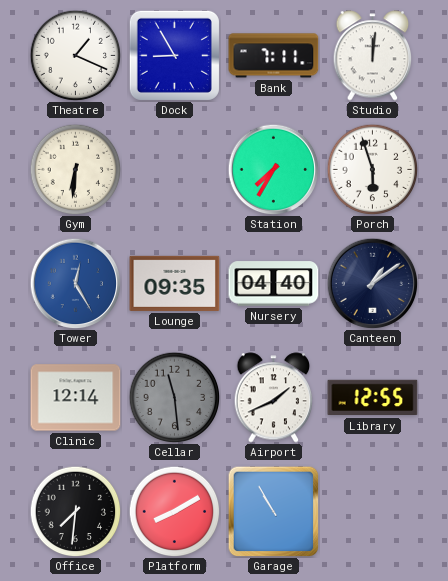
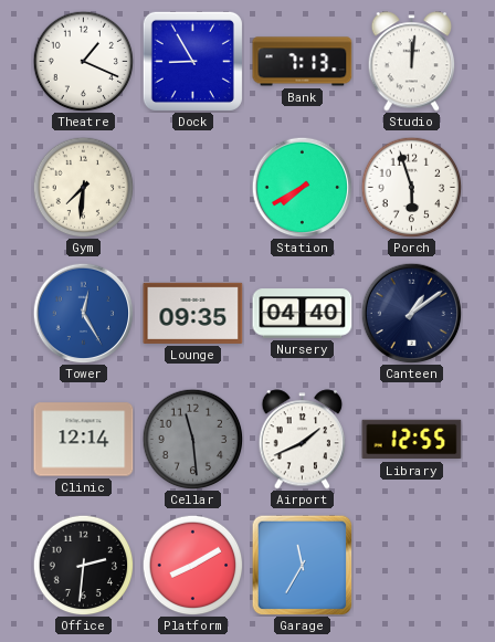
Bank: 7:11 -> 7:13 (303, 62)
Gym: 6:31 -> 7:31 (83, 187)
Station: 7:35 -> 7:40 (302, 187)
Office: 7:31 -> 2:31 (83, 565)
Garage: 10:55 -> 11:35 (302, 565)
